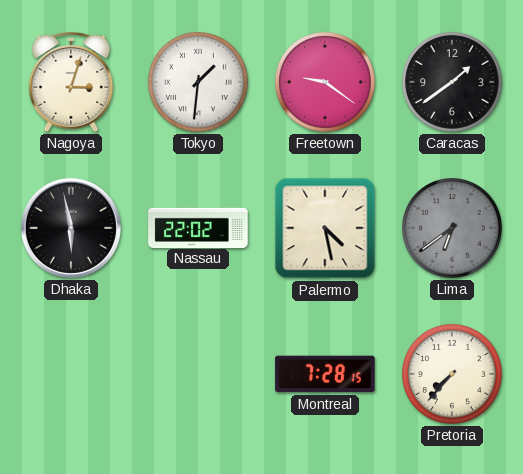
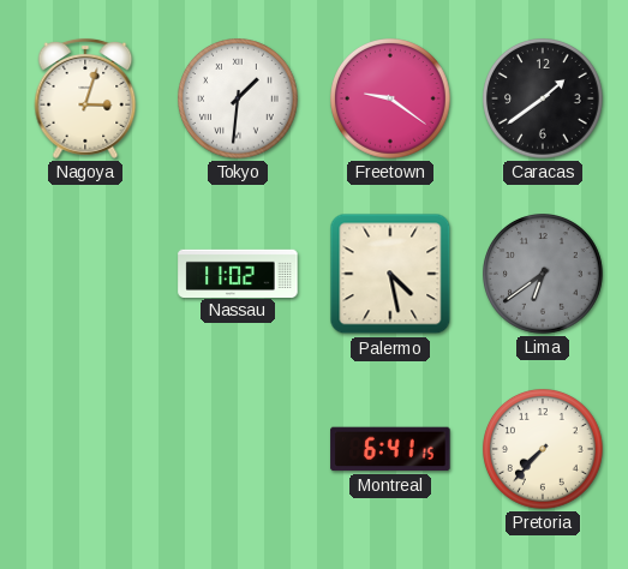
Dhaka: 5:58 -> none (71, 228)
Nassau: 22:02 -> 11:02 (238, 272)
Montreal: 7:28 -> 6:41 (390, 449)
